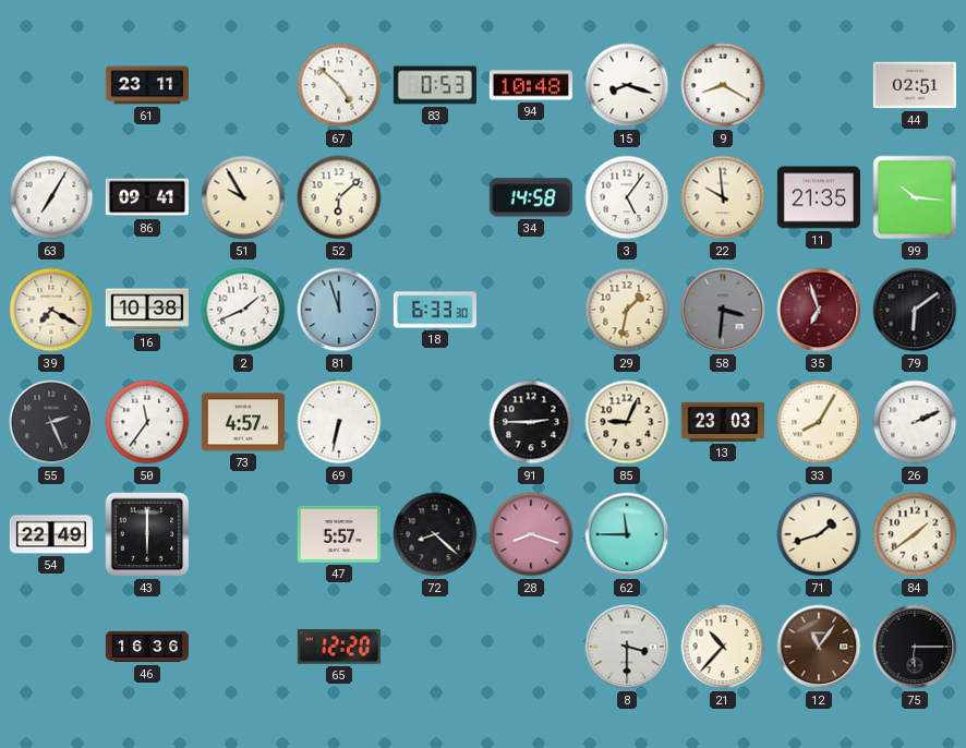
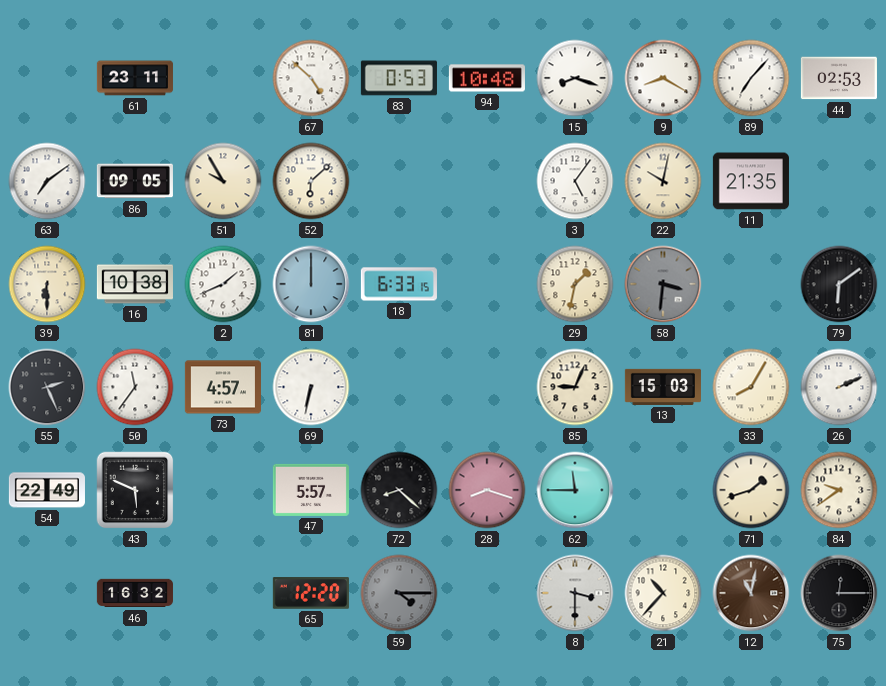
89: none -> 7:07 (751, 78)
44: 02:51 -> 02:53 (839, 78)
63: 7:05 -> 7:09 (47, 181)
86: 09:41 -> 09:05 (135, 181)
34: 14:58 -> none (531, 197)
22: 9:59 -> 10:02 (663, 181)
99: 10:16 -> none (915, 197)
39: 7:20 -> 6:30 (47, 284)
81: 11:57 -> 12:00 (311, 284)
18: 6:33:30 -> 6:33:15 (399, 284)
35: 6:57 -> none (819, 310)
91: 2:45 -> none (531, 422)
13: 23:03 -> 15:03 (663, 387)
43: 6:00 -> 5:49 (135, 490)
84: 1:39 -> 9:39 (839, 490)
46: 16:36 -> 16:32 (135, 593)
59: none -> 4:15 (399, 593)
12: 11:06 -> 11:02 (751, 593)
75: 6:15 -> 12:15 (839, 593)
